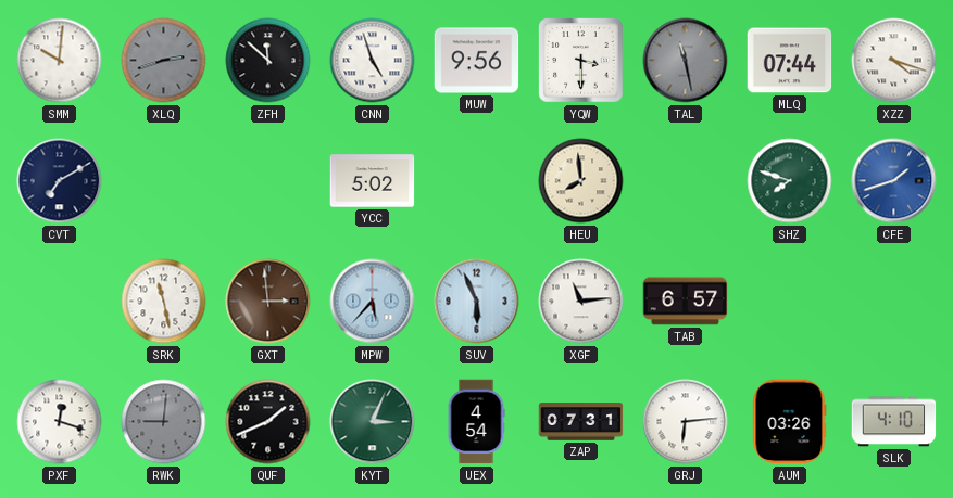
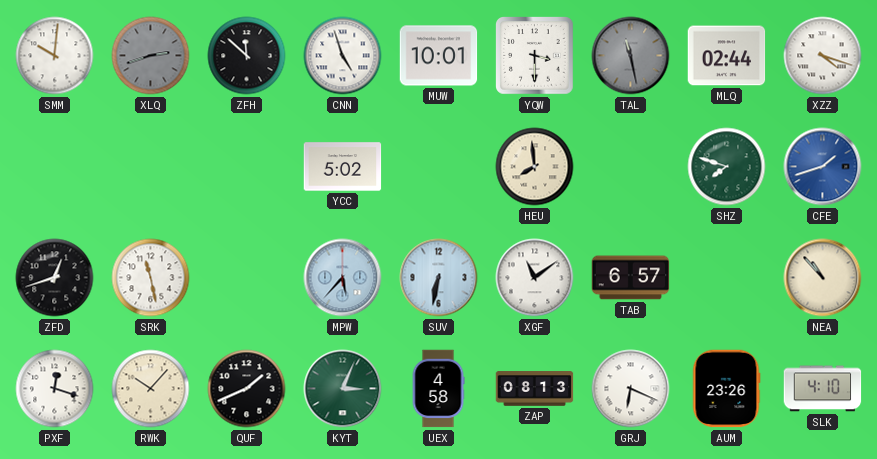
MUW: 9:56 -> 10:01 (439, 56)
MLQ: 07:44 -> 02:44 (727, 56)
CVT: 7:10 -> none (60, 181)
ZFD: none -> 12:42 (55, 278)
GXT: 2:59 -> none (268, 302)
SUV: 5:56 -> 6:32 (439, 278)
XGF: 11:14 -> 11:09 (535, 278)
NEA: none -> 10:53 (823, 278)
RWK: 9:01 -> 10:07 (151, 389)
RWK dial: grey -> cream (151, 389)
UEX: 4:54 -> 4:58 (438, 389)
ZAP: 07:31 -> 08:13 (535, 389)
GRJ: 6:14 -> 6:19 (631, 389)
AUM: 03:26 -> 23:26 (726, 389)
